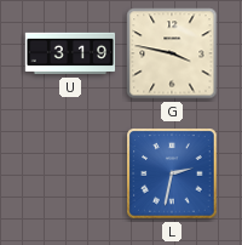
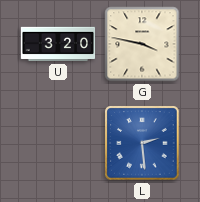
U: 3:19 -> 3:20 (58, 44)
L: 2:32 -> 2:29 (142, 143)
